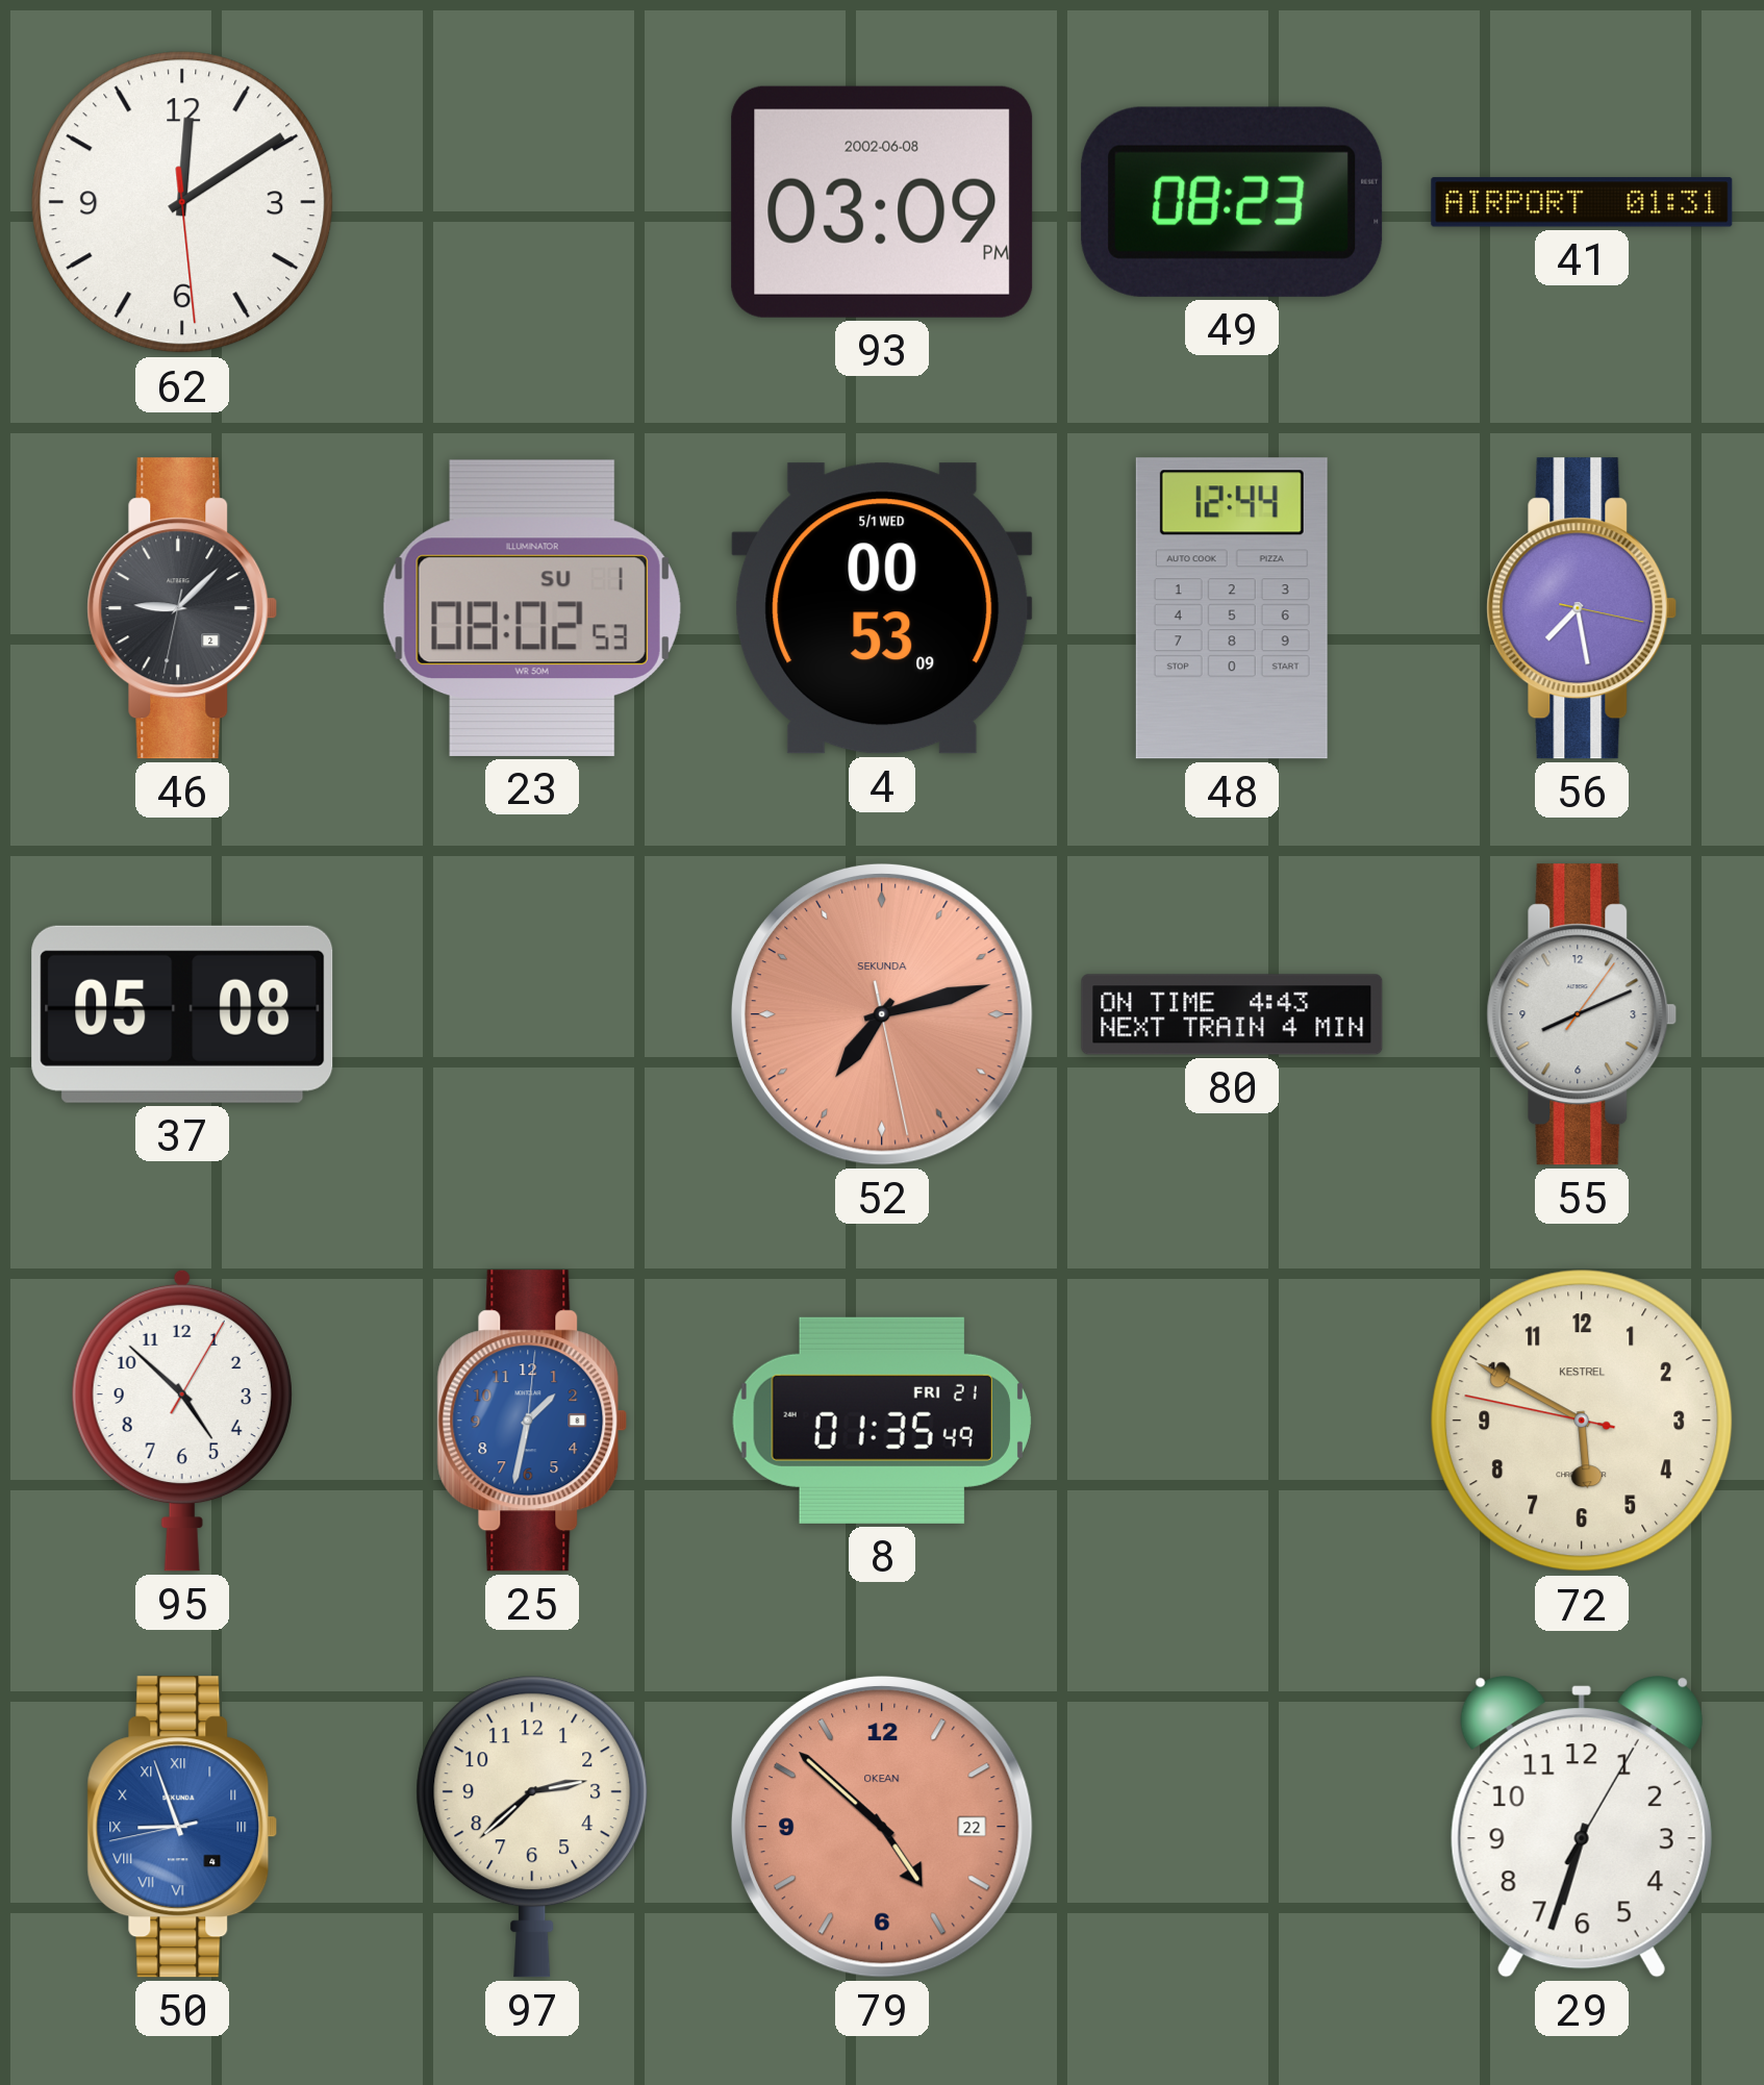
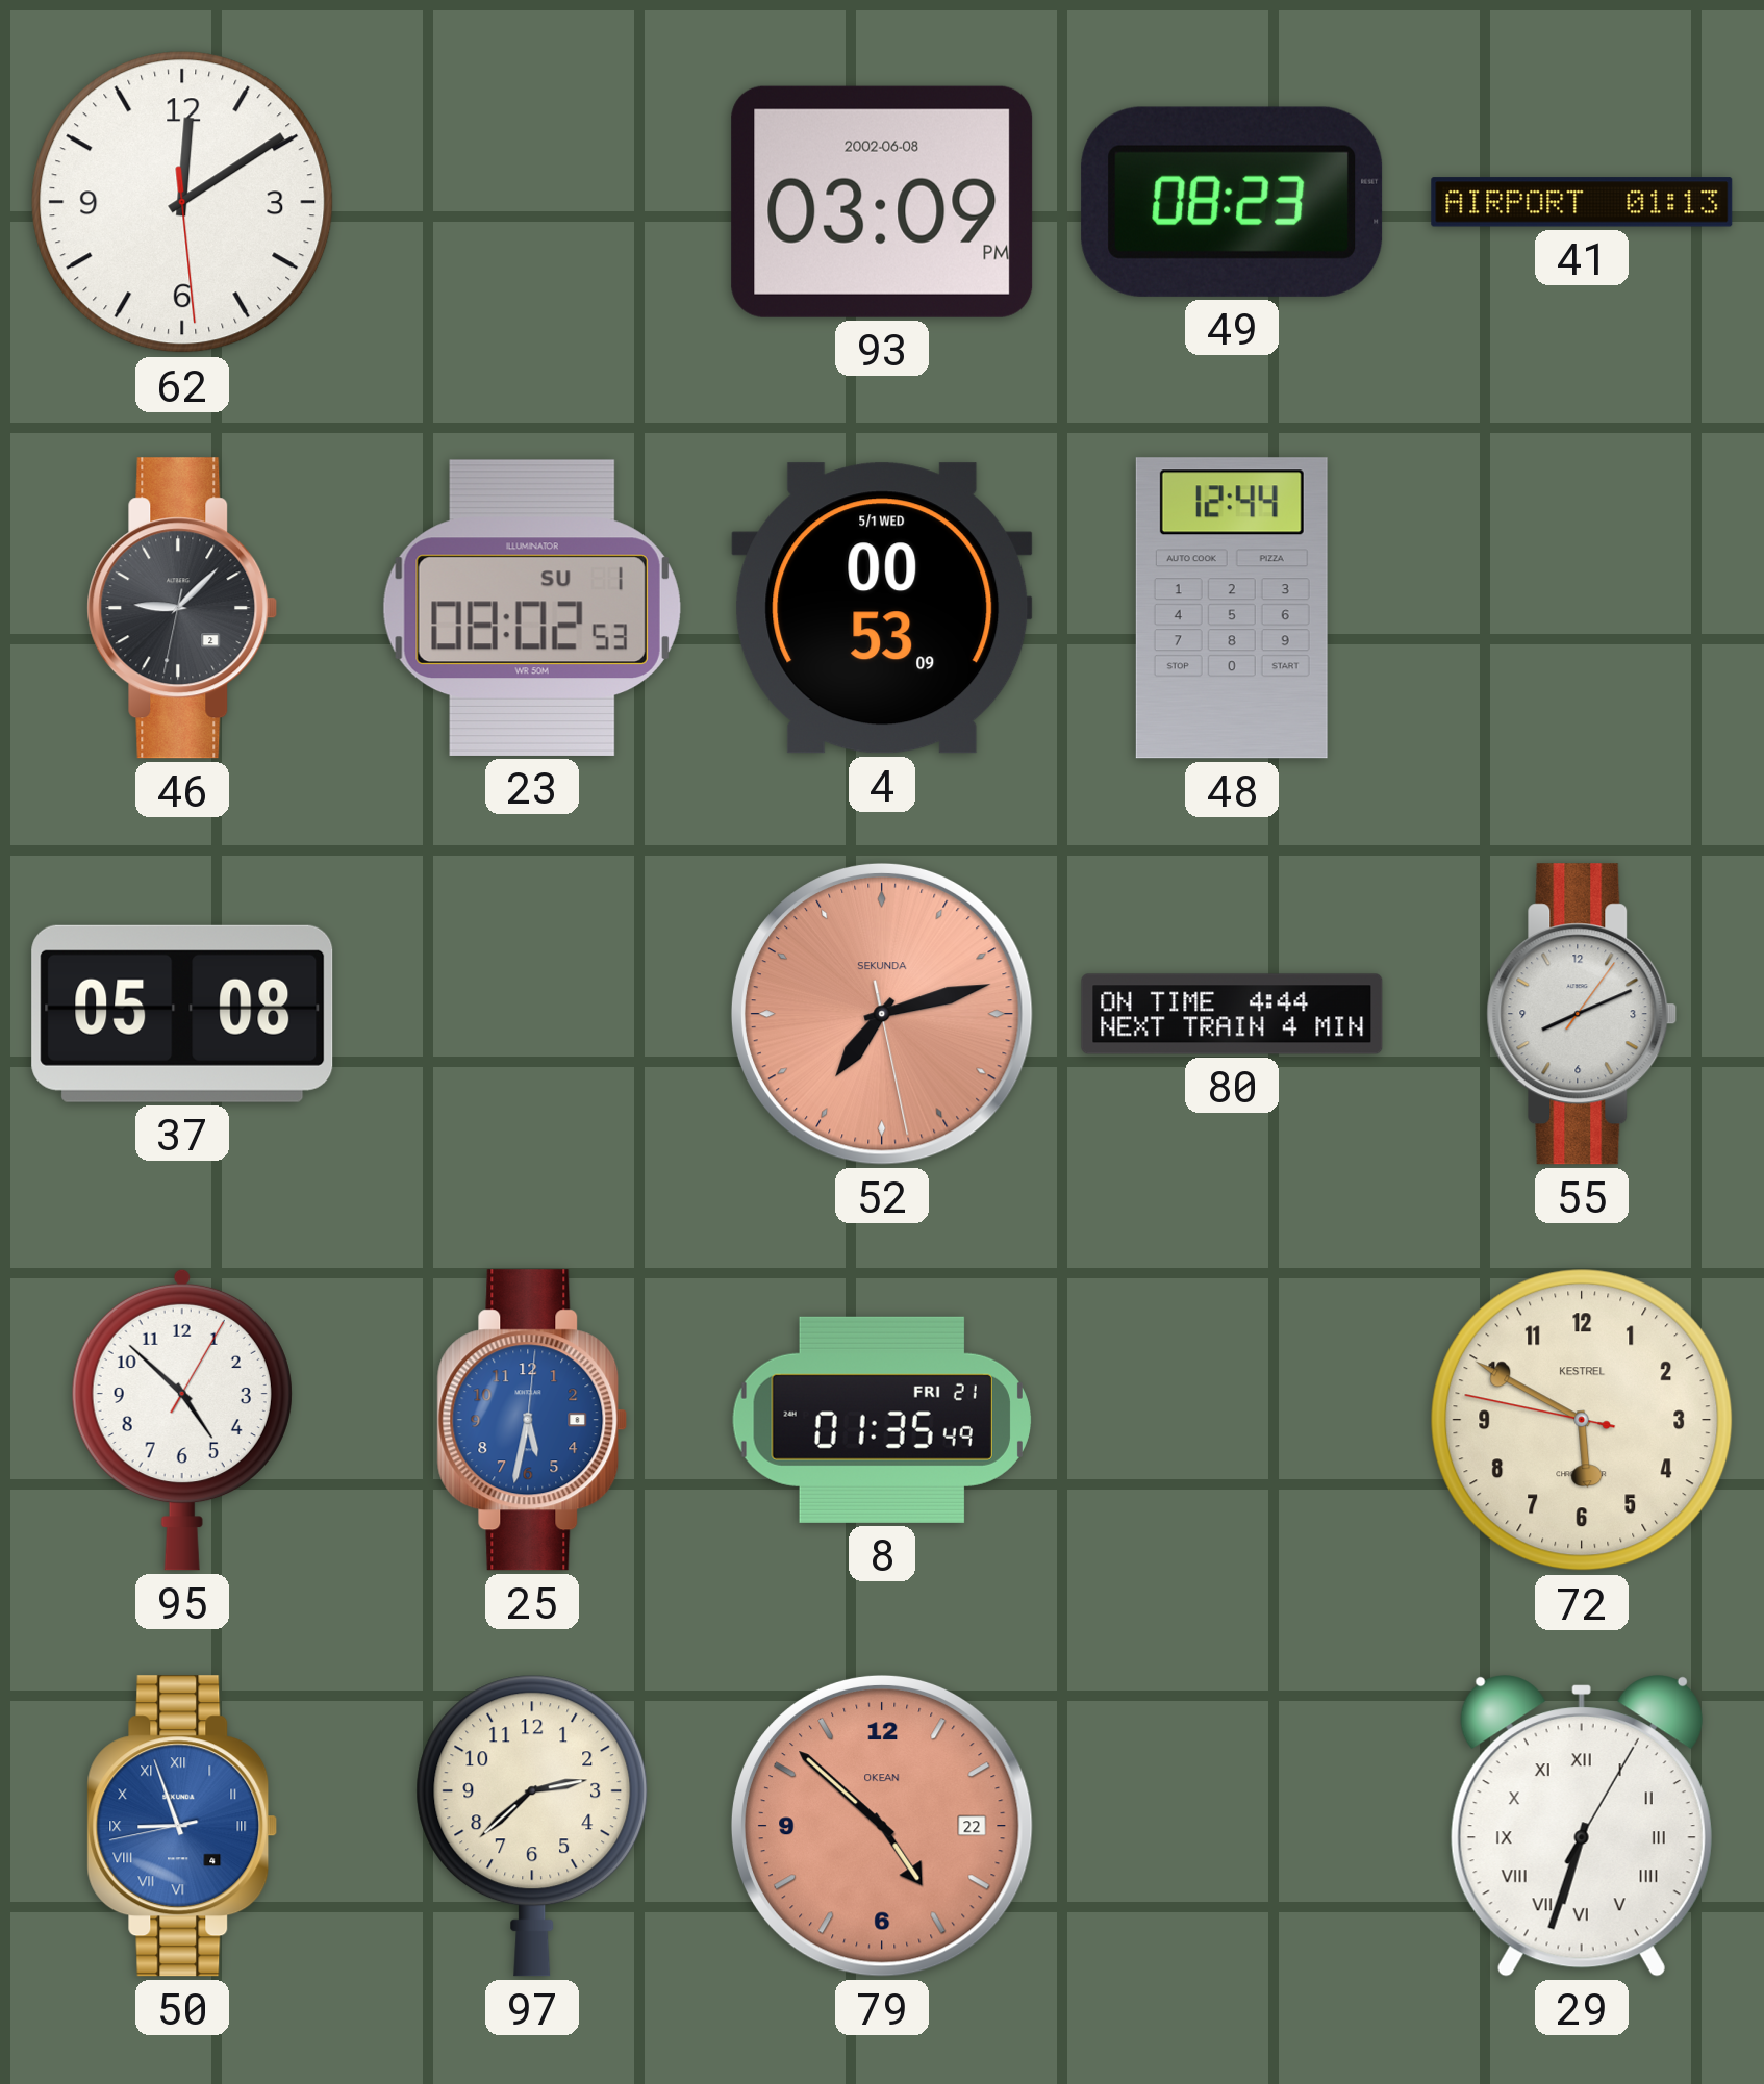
41: 01:31 -> 01:13 (1582, 202)
56: 7:28 -> none (1582, 608)
80: 4:43 -> 4:44 (1232, 1014)
25: 1:32 -> 5:32 (532, 1420)
29 numerals: Arabic -> Roman (1582, 1826)
